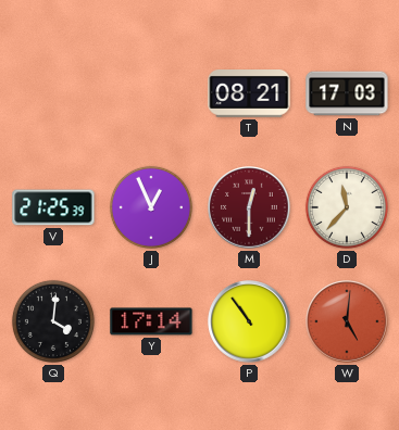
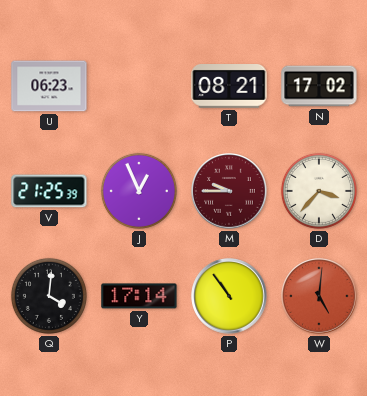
U: none -> 06:23 (49, 86)
N: 17:03 -> 17:02 (319, 86)
M: 12:30 -> 9:45 (229, 191)
D: 11:37 -> 3:37 (319, 191)
